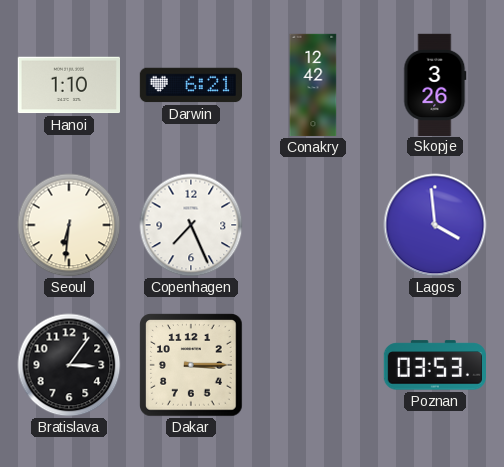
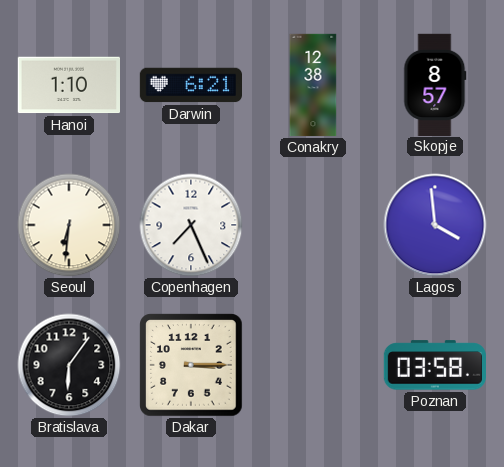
Conakry: 12:42 -> 12:38 (313, 85)
Skopje: 3:26 -> 8:57 (435, 84)
Bratislava: 3:06 -> 6:06 (69, 365)
Poznan: 03:53 -> 03:58 (434, 365)
